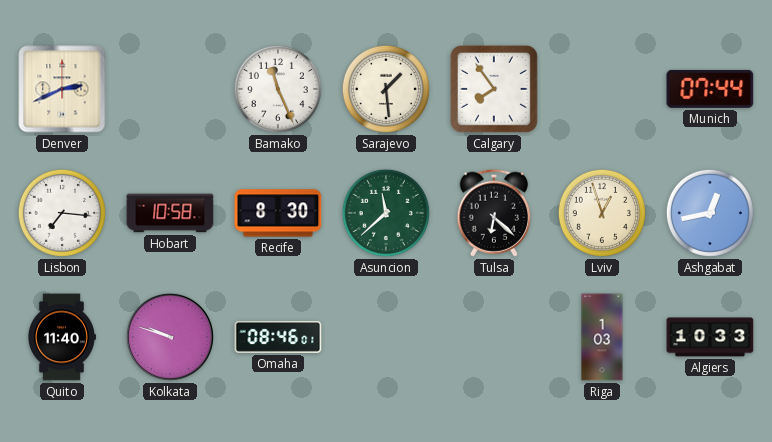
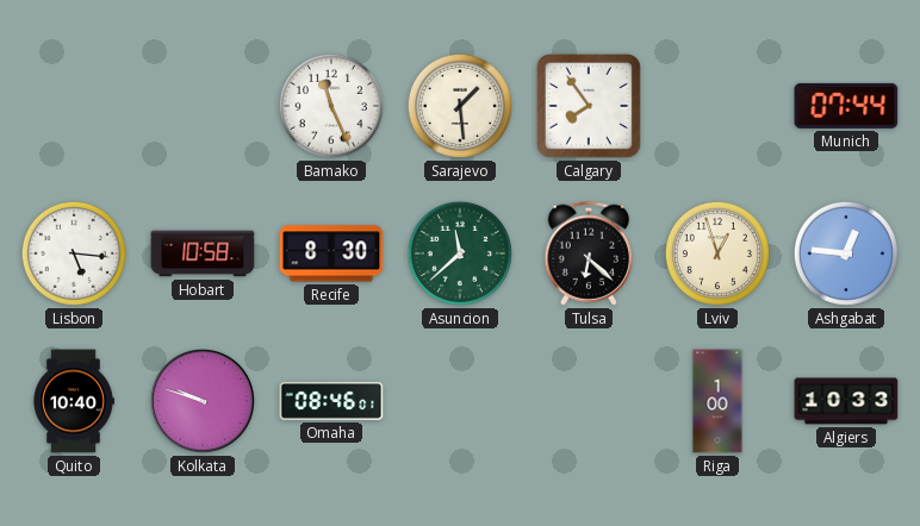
Denver: 2:41 -> none (62, 89)
Lisbon: 7:16 -> 5:16 (74, 253)
Ashgabat: 12:43 -> 12:46 (846, 253)
Quito: 11:40 -> 10:40 (74, 401)
Riga: 1:03 -> 1:00 (717, 401)
